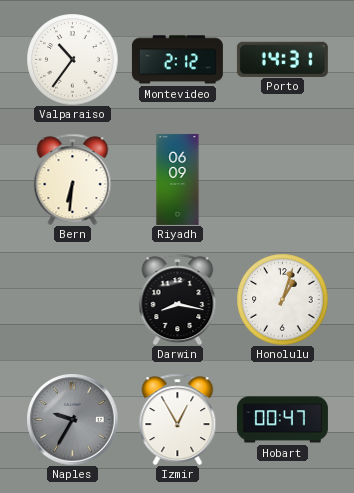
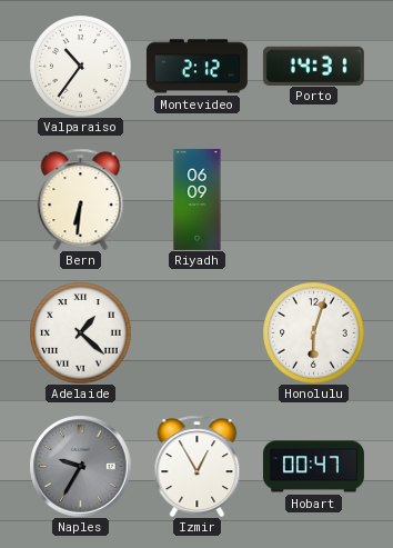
Adelaide: none -> 1:22 (80, 332)
Darwin: 8:17 -> none (178, 299)
Honolulu: 1:03 -> 6:03 (313, 332)
